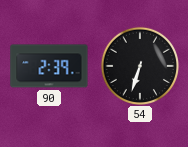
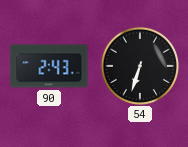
90: 2:39 -> 2:43 (49, 66)
